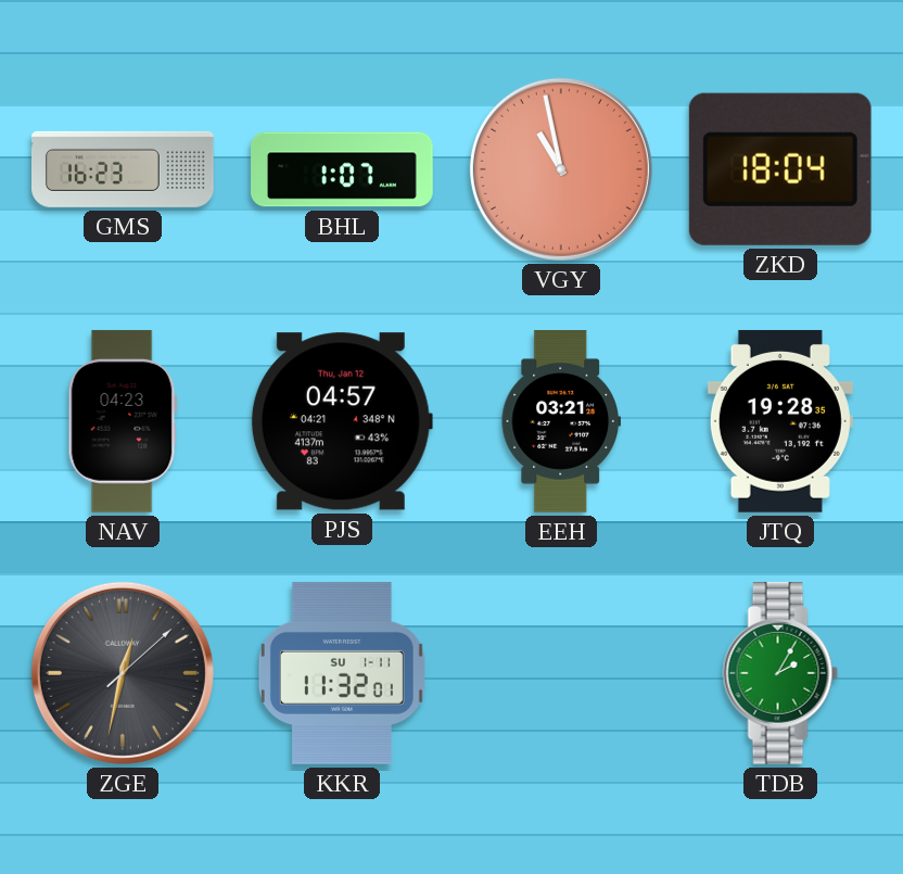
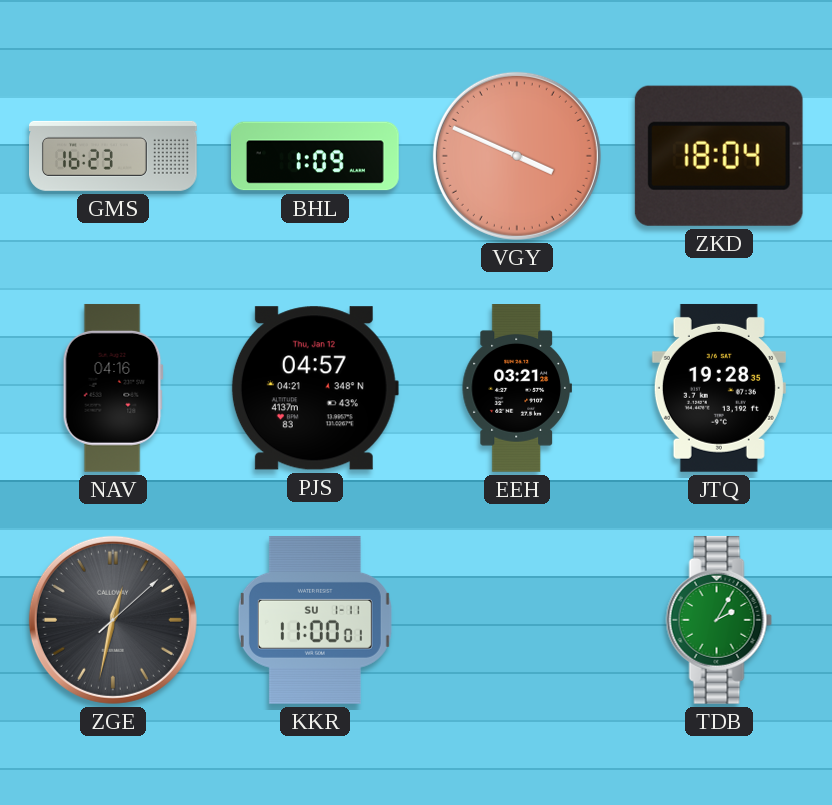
BHL: 1:07 -> 1:09 (316, 156)
VGY: 10:58 -> 3:49 (517, 156)
NAV: 04:23 -> 04:16 (113, 388)
KKR: 11:32 -> 11:00 (315, 620)
